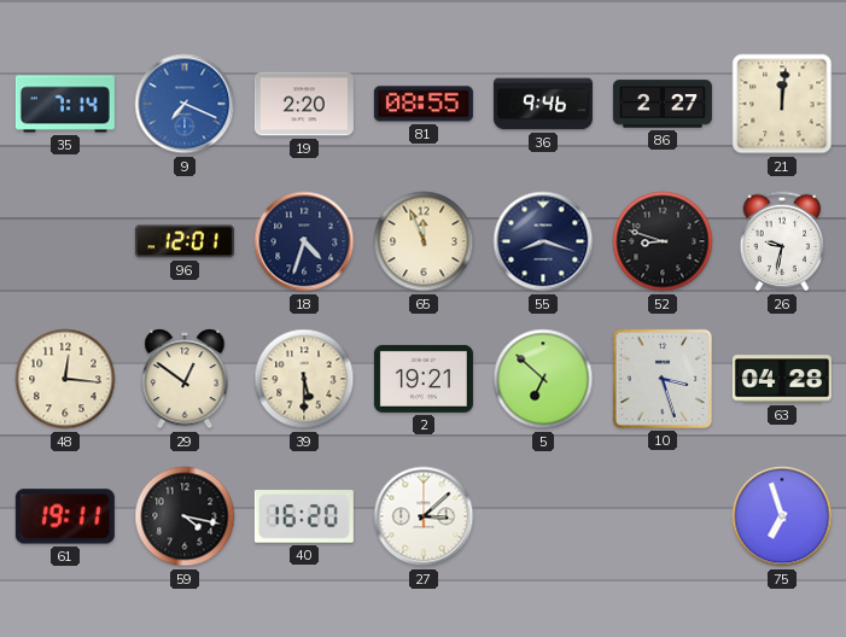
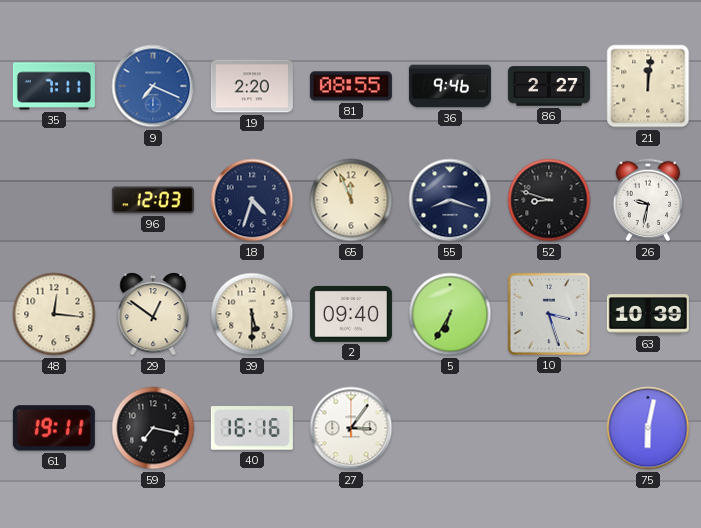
35: 7:14 -> 7:11 (54, 86)
96: 12:01 -> 12:03 (153, 200)
2: 19:21 -> 09:40 (351, 314)
5: 6:52 -> 6:35 (450, 314)
63: 04:28 -> 10:39 (648, 314)
59: 4:17 -> 7:17 (153, 428)
40: 16:20 -> 16:16 (252, 428)
27: 3:08 -> 3:06 (351, 428)
75: 6:57 -> 6:02 (648, 428)
